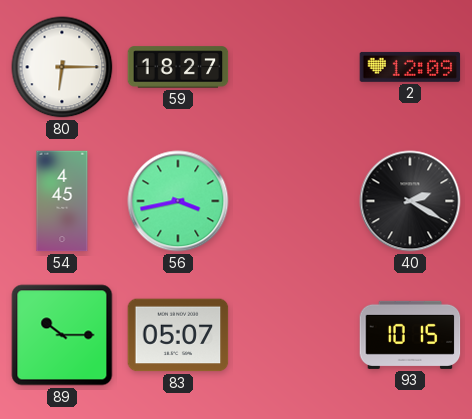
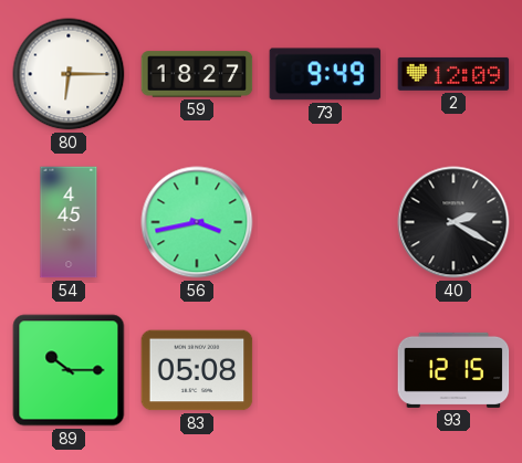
73: none -> 9:49 (325, 74)
83: 05:07 -> 05:08 (197, 370)
93: 10:15 -> 12:15 (453, 370)
